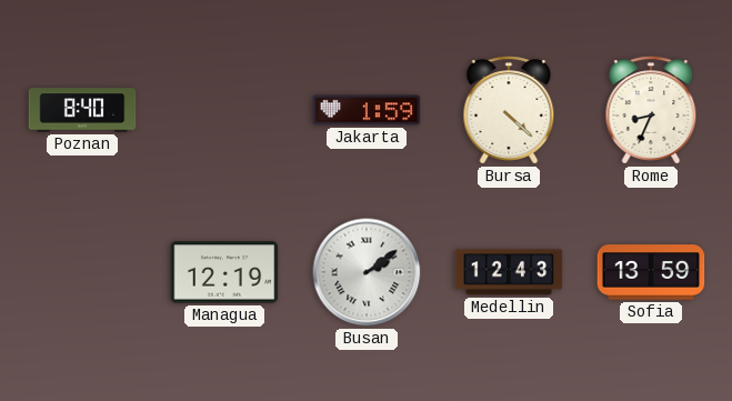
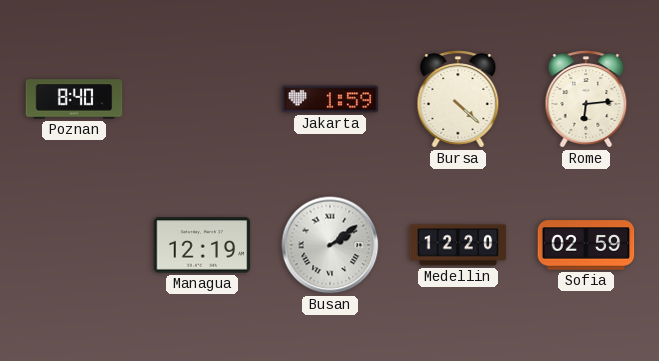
Rome: 8:34 -> 6:14 (586, 99)
Medellin: 12:43 -> 12:20 (458, 245)
Sofia: 13:59 -> 02:59 (586, 245)
